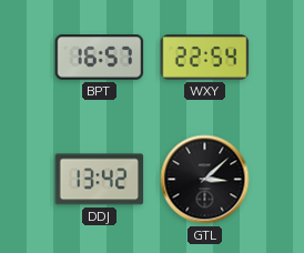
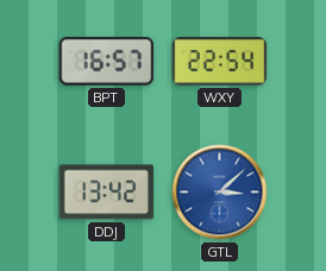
GTL dial: black -> blue (220, 193)
